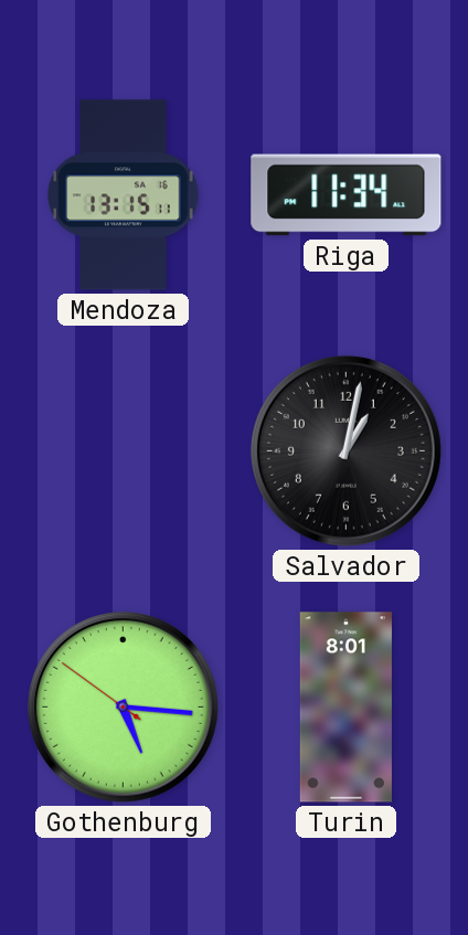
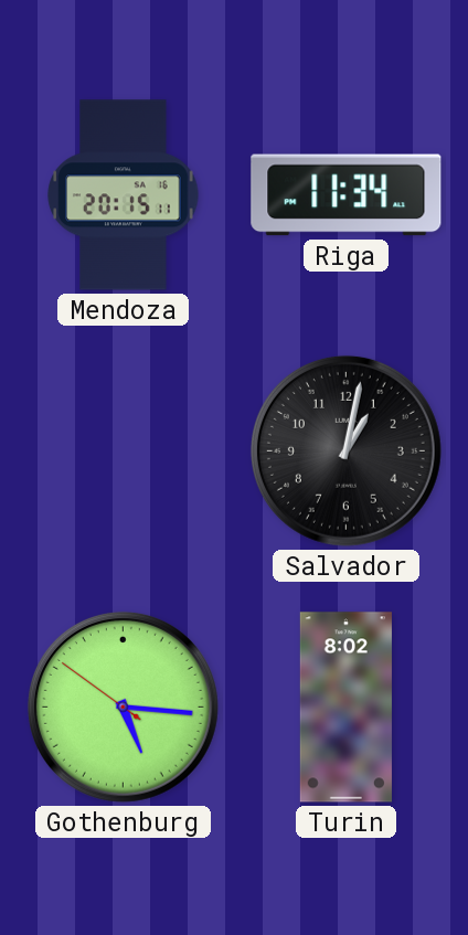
Mendoza: 13:15 -> 20:15 (124, 195)
Turin: 8:01 -> 8:02 (345, 708)
